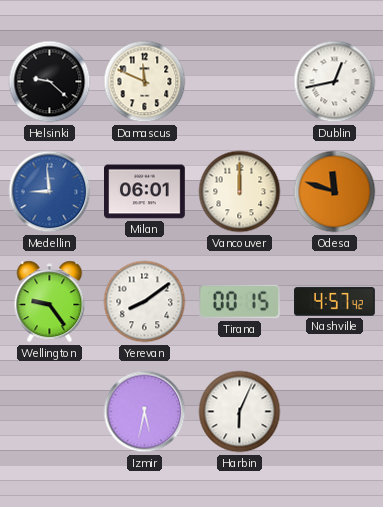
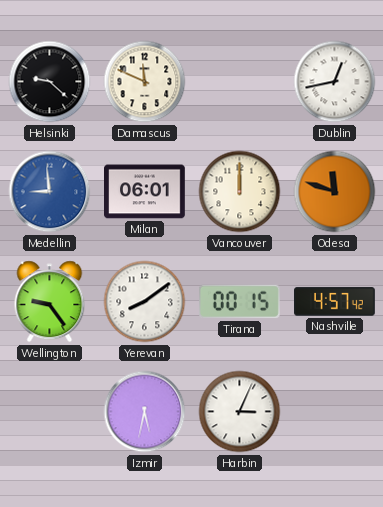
Harbin: 6:04 -> 3:04 (240, 412)
